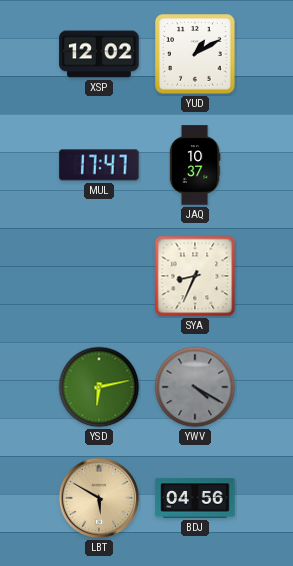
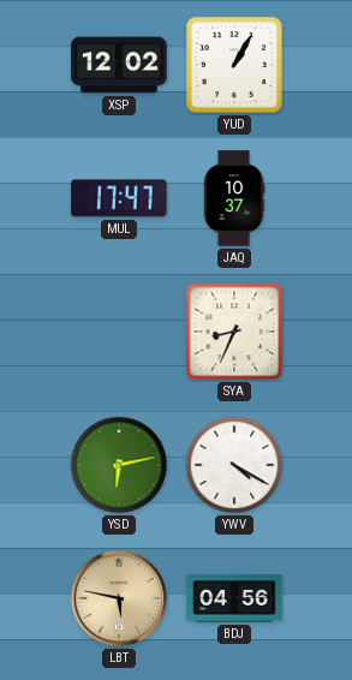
YUD: 1:10 -> 1:05 (234, 65)
YWV dial: grey -> white (234, 465)
LBT: 5:50 -> 5:47 (119, 598)
